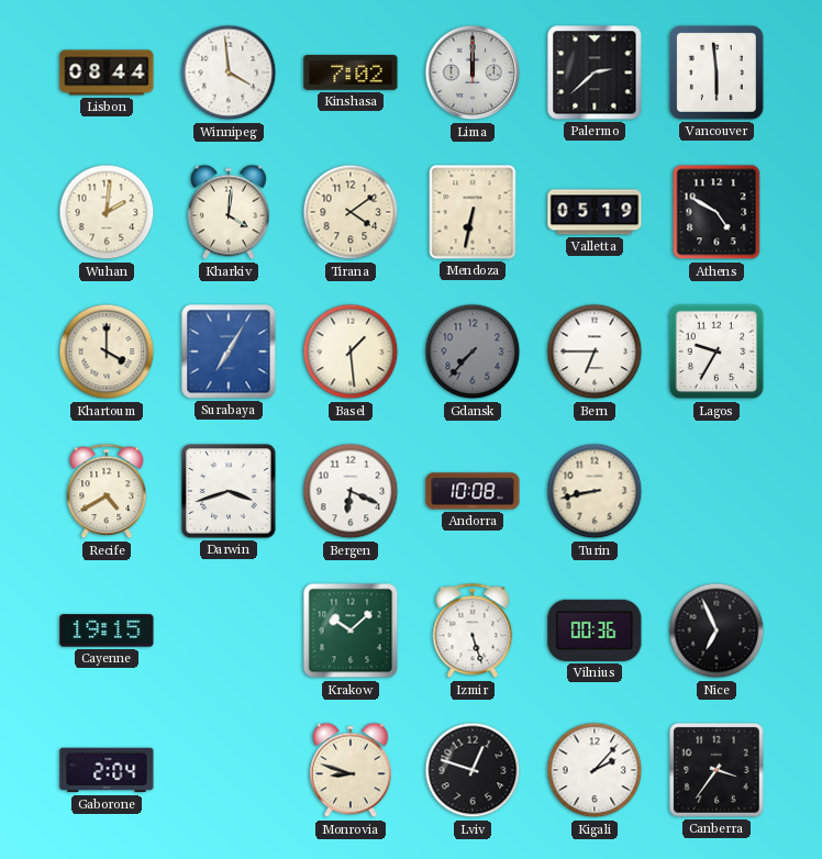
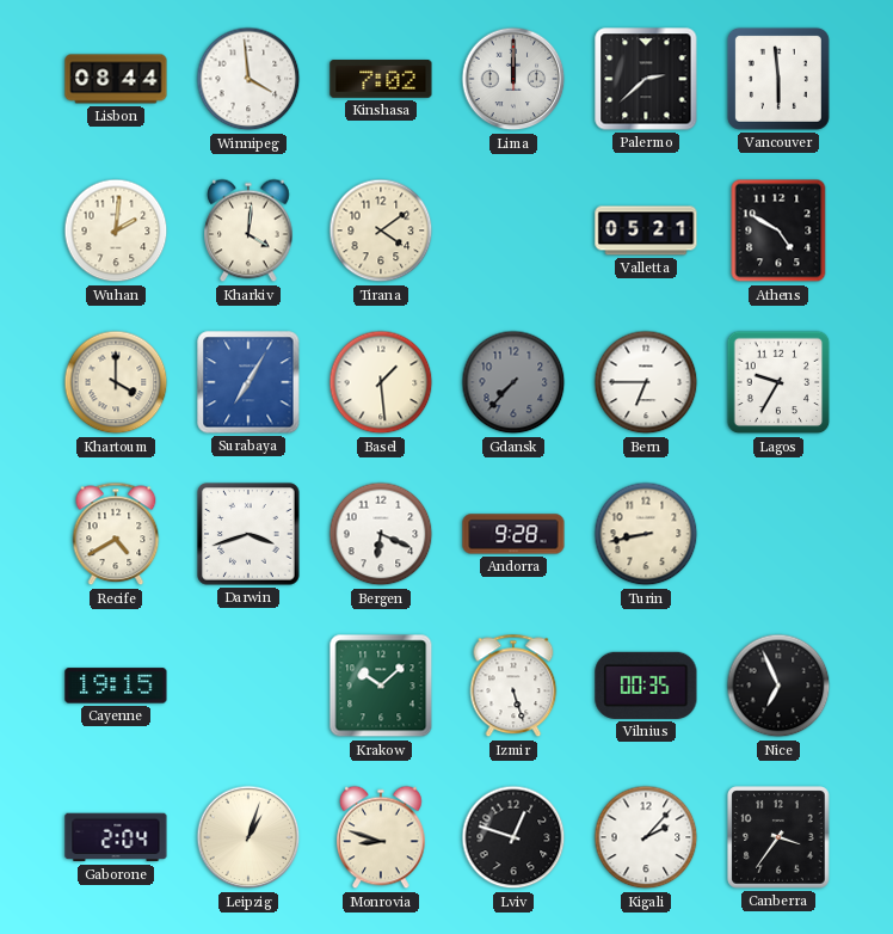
Mendoza: 6:32 -> none (473, 212)
Valletta: 05:19 -> 05:21 (646, 231)
Andorra: 10:08 -> 9:28 (513, 534)
Vilnius: 00:36 -> 00:35 (646, 686)
Leipzig: none -> 1:03 (248, 837)
